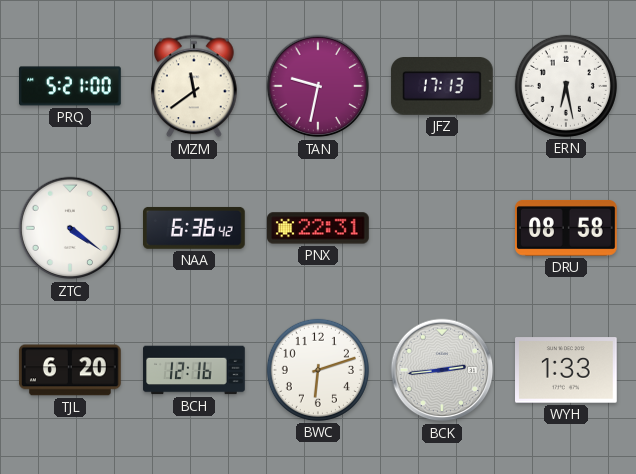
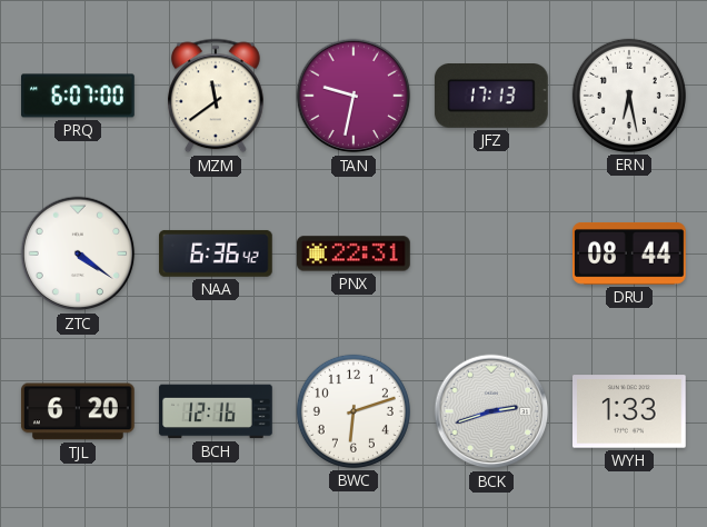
PRQ: 5:21 -> 6:07 (79, 96)
DRU: 08:58 -> 08:44 (630, 253)
BCK: 2:44 -> 2:42 (491, 411)
